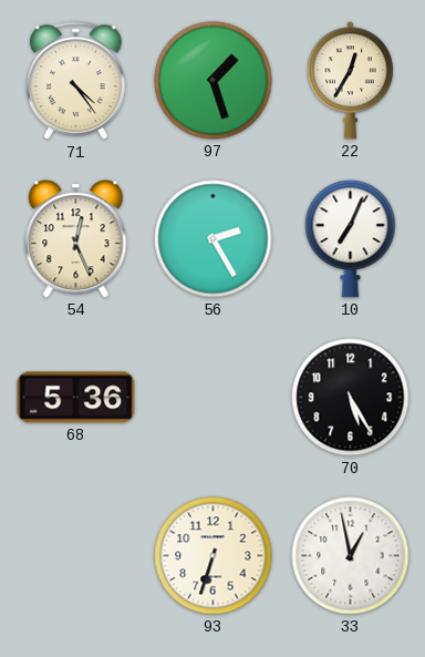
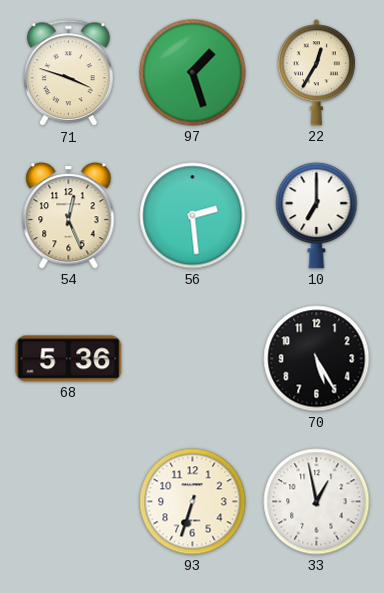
71: 4:24 -> 3:48 (69, 73)
56: 2:25 -> 2:29 (193, 216)
10: 7:04 -> 7:00 (317, 215)
